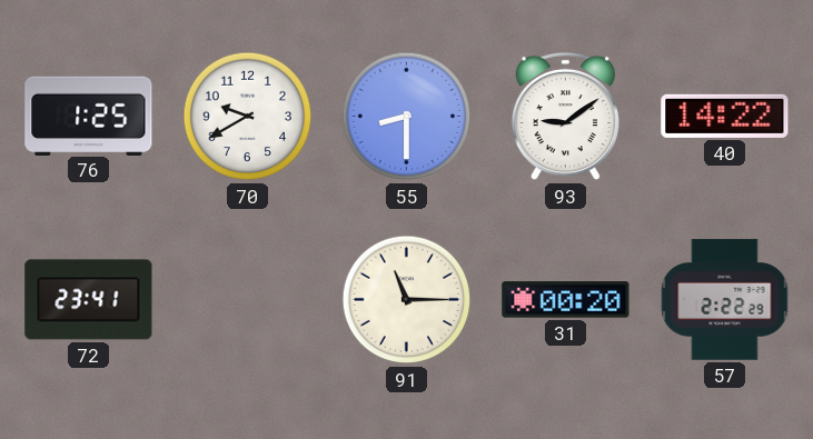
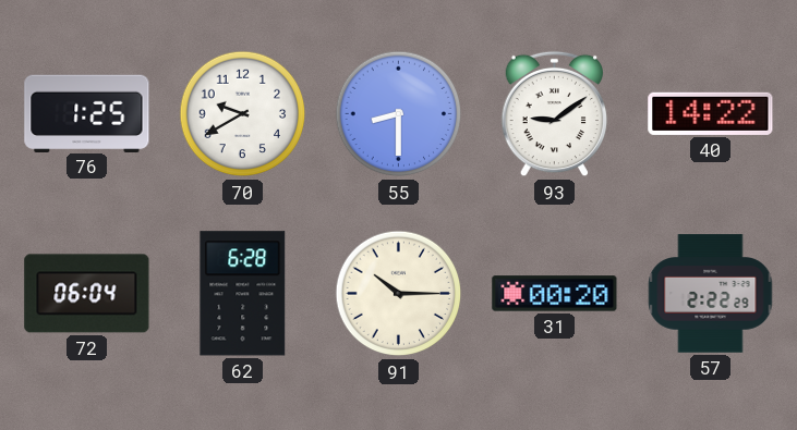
72: 23:41 -> 06:04 (87, 294)
62: none -> 6:28 (243, 294)
91: 11:15 -> 10:15 (399, 294)
